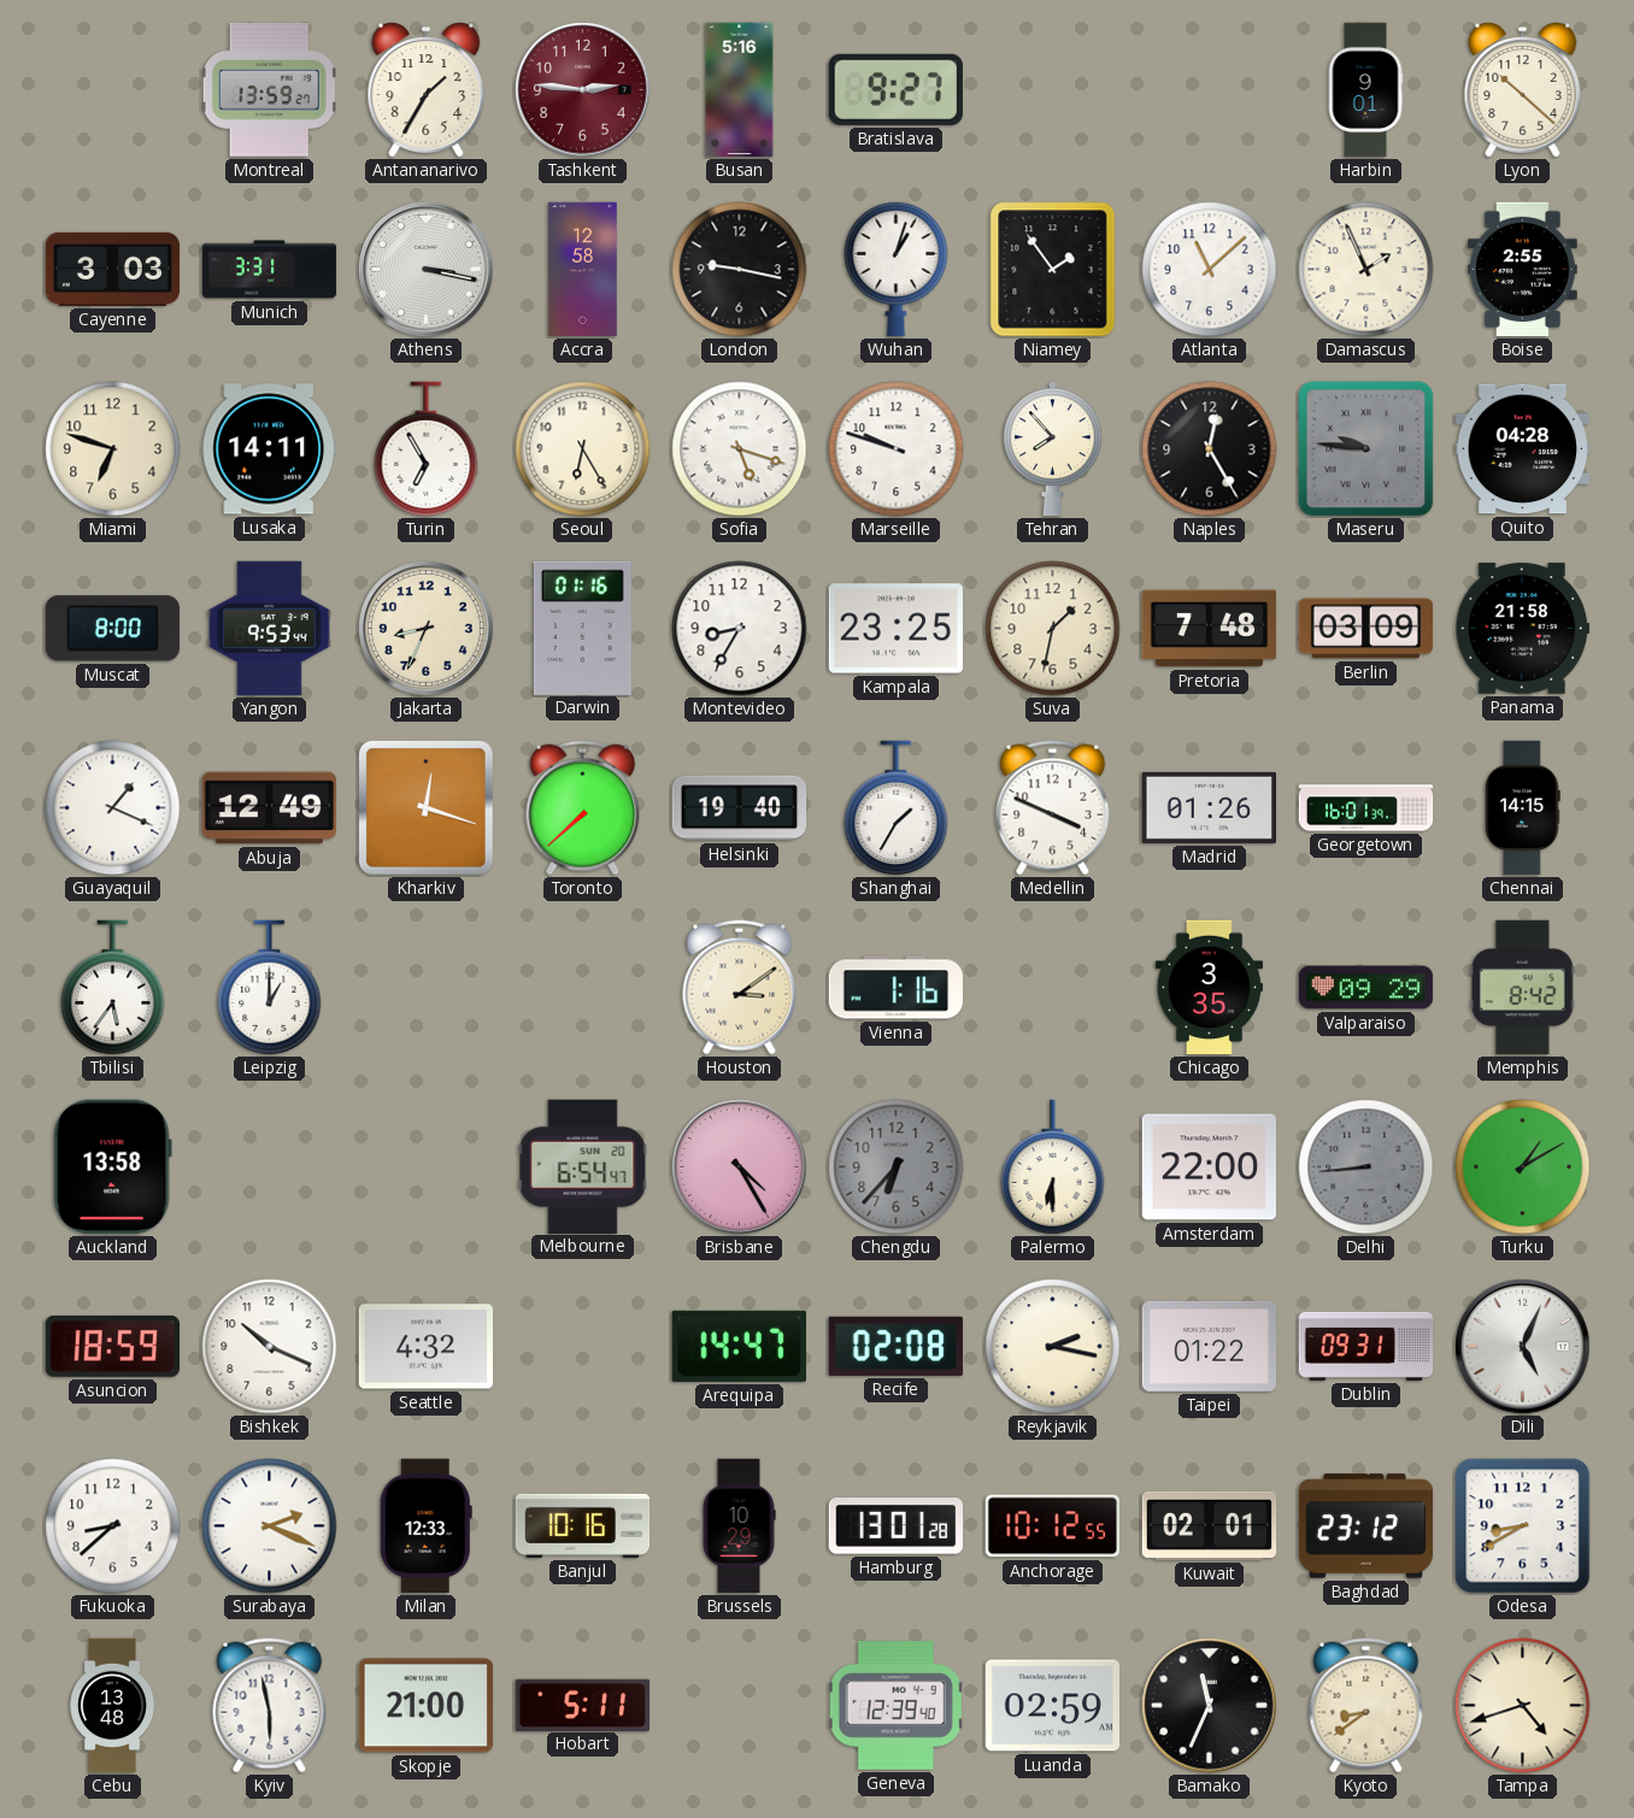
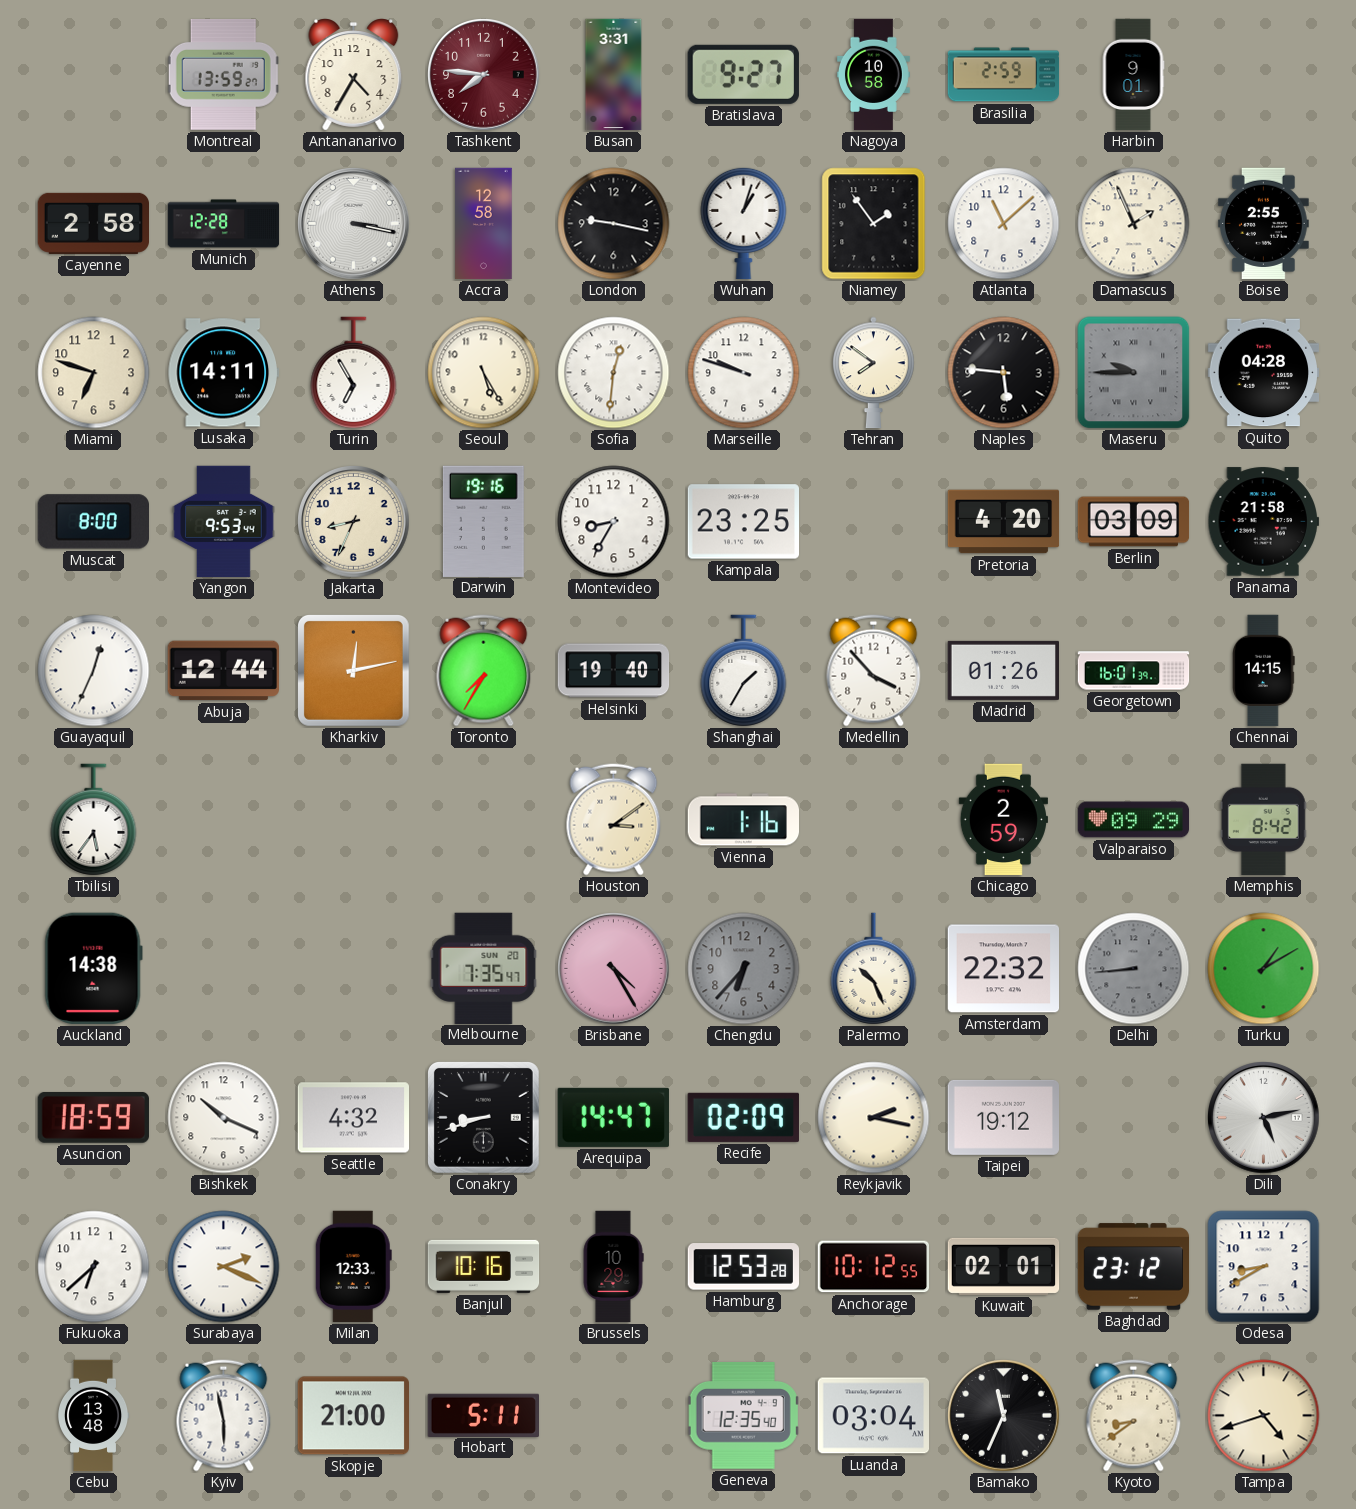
Antananarivo: 1:35 -> 4:35 (354, 75)
Tashkent: 2:46 -> 7:46 (484, 75)
Busan: 5:16 -> 3:31 (614, 75)
Nagoya: none -> 10:58 (873, 75)
Brasilia: none -> 2:59 (1004, 75)
Lyon: 10:22 -> none (1523, 90)
Cayenne: 3:03 -> 2:58 (93, 223)
Munich: 3:31 -> 12:28 (224, 224)
Seoul: 6:25 -> 5:25 (484, 373)
Sofia: 5:18 -> 12:31 (614, 373)
Tehran: 7:53 -> 7:51 (874, 373)
Naples: 12:25 -> 5:46 (1004, 373)
Maseru: 9:46 -> 9:45 (1134, 373)
Darwin: 01:16 -> 19:16 (483, 521)
Suva: 1:32 -> none (1053, 629)
Pretoria: 7:48 -> 4:20 (1004, 522)
Guayaquil: 1:19 -> 12:34 (94, 671)
Abuja: 12:49 -> 12:44 (223, 671)
Kharkiv: 12:18 -> 12:13 (353, 670)
Toronto: 7:38 -> 7:35 (484, 671)
Medellin: 3:49 -> 3:53 (874, 671)
Leipzig: 1:00 -> none (270, 988)
Chicago: 3:35 -> 2:59 (1003, 820)
Auckland: 13:58 -> 14:38 (93, 968)
Melbourne: 6:54 -> 7:35 (484, 968)
Palermo: 6:30 -> 10:26 (874, 969)
Amsterdam: 22:00 -> 22:32 (1003, 969)
Conakry: none -> 8:42 (483, 1117)
Recife: 02:08 -> 02:09 (743, 1117)
Taipei: 01:22 -> 19:12 (1003, 1117)
Dublin: 09:31 -> none (1366, 1346)
Dili: 5:04 -> 5:13 (1264, 1118)
Fukuoka: 8:38 -> 6:38 (94, 1267)
Hamburg: 13:01 -> 12:53 (743, 1267)
Geneva: 12:39 -> 12:35 (744, 1416)
Luanda: 02:59 -> 03:04 (873, 1416)
